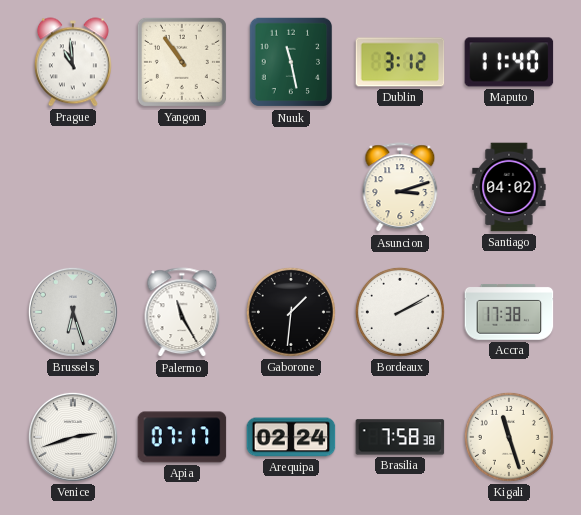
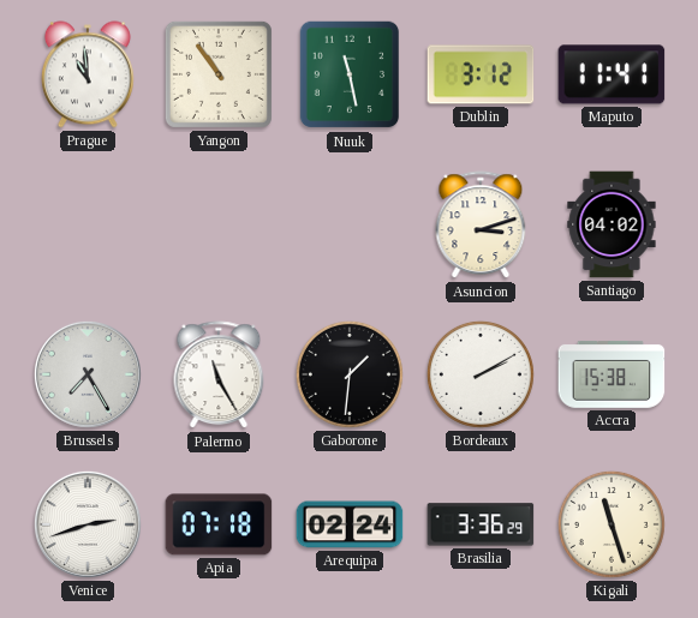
Maputo: 11:40 -> 11:41 (612, 74)
Brussels: 6:27 -> 7:25 (88, 374)
Accra: 17:38 -> 15:38 (612, 374)
Apia: 07:17 -> 07:18 (219, 524)
Brasilia: 7:58 -> 3:36 (481, 524)
